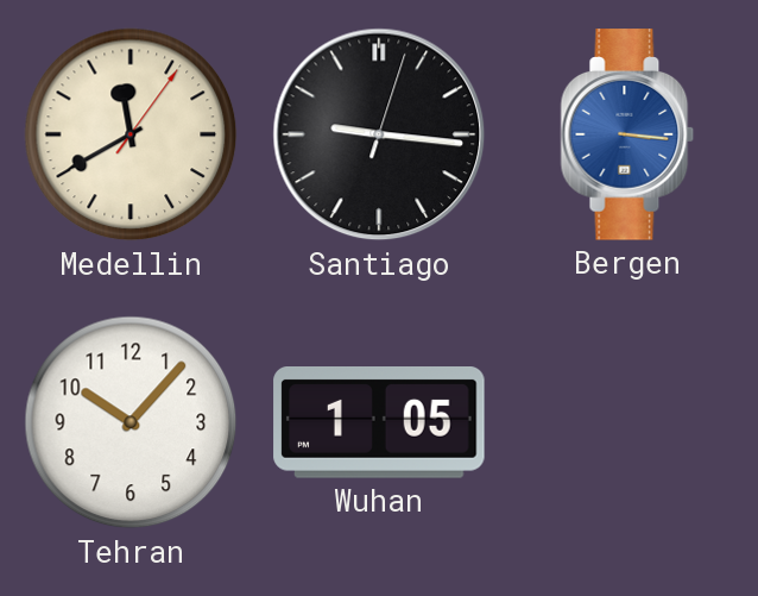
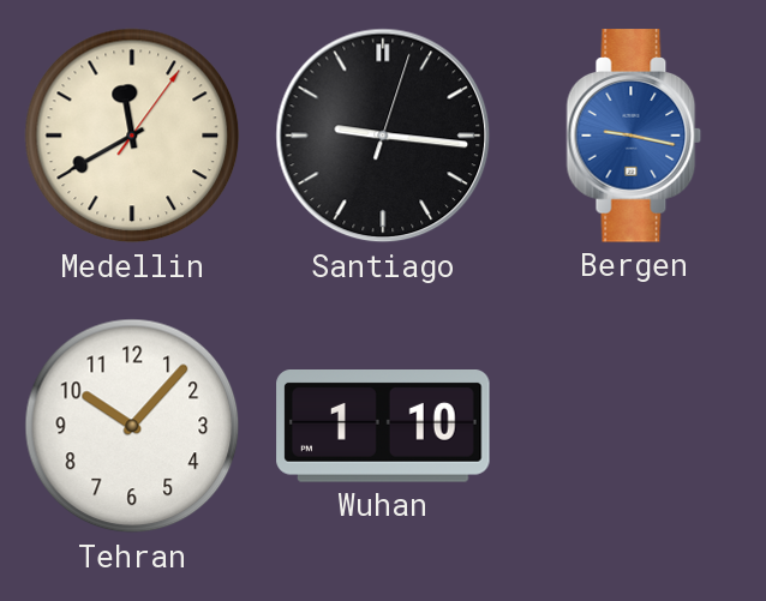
Bergen: 3:16 -> 9:17 (634, 136)
Wuhan: 1:05 -> 1:10 (383, 427)
